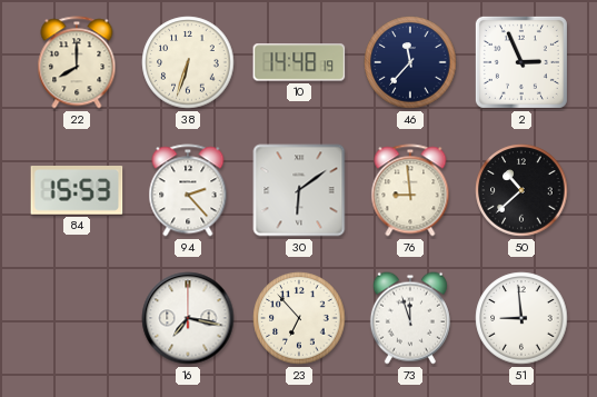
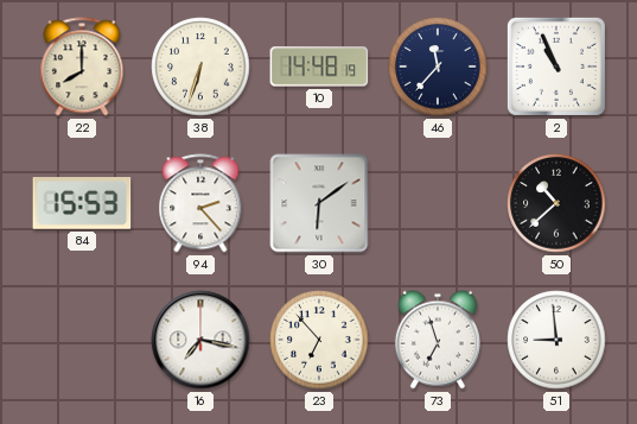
2: 2:56 -> 10:56 (556, 67)
76: 8:59 -> none (410, 190)
73: 11:57 -> 6:57 (438, 340)
